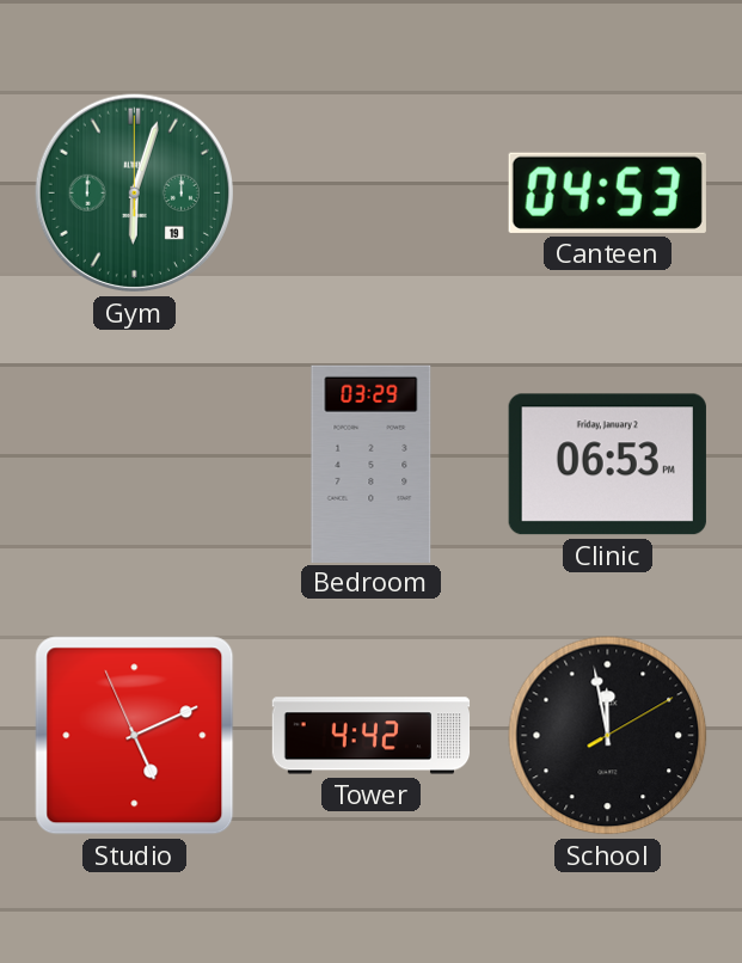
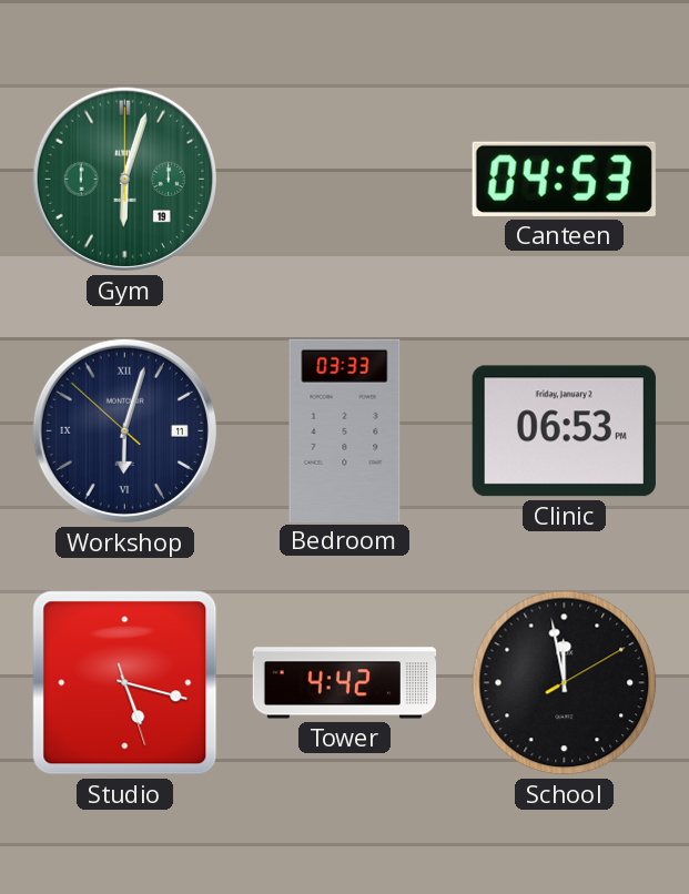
Workshop: none -> 6:02 (124, 430)
Bedroom: 03:29 -> 03:33 (345, 430)
Studio: 5:10 -> 5:17 (125, 683)
